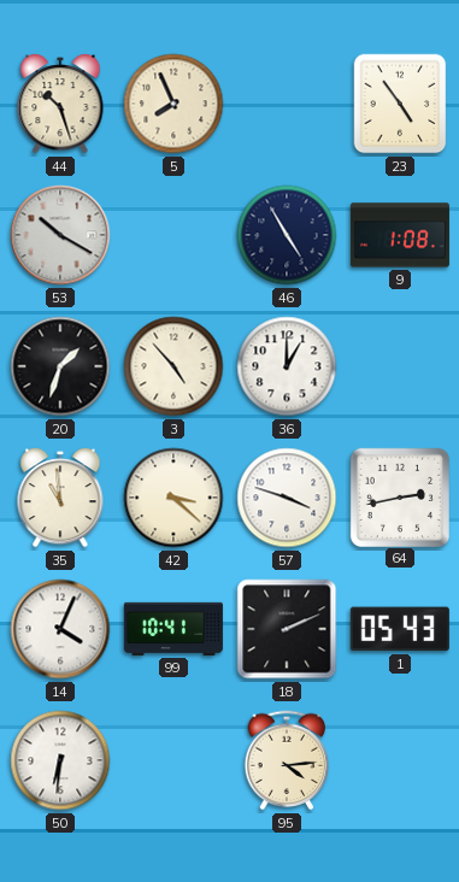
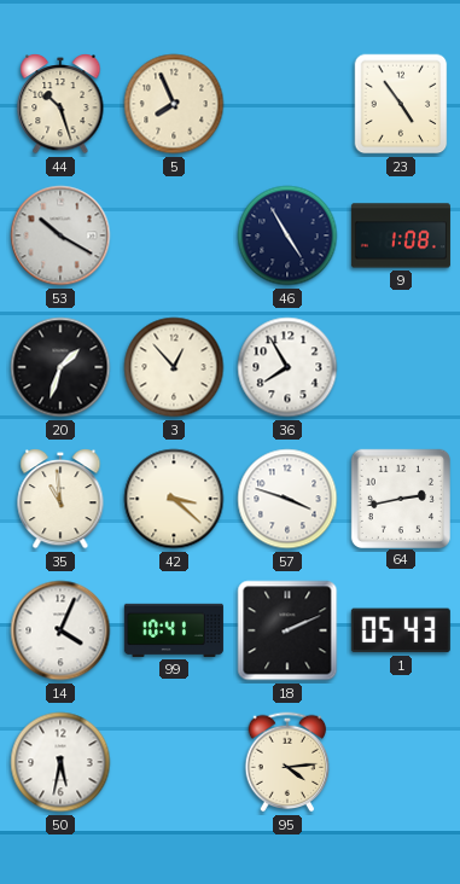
3: 4:53 -> 12:53 (174, 367)
36: 1:00 -> 7:55 (287, 367)
50: 6:31 -> 5:32 (60, 762)
